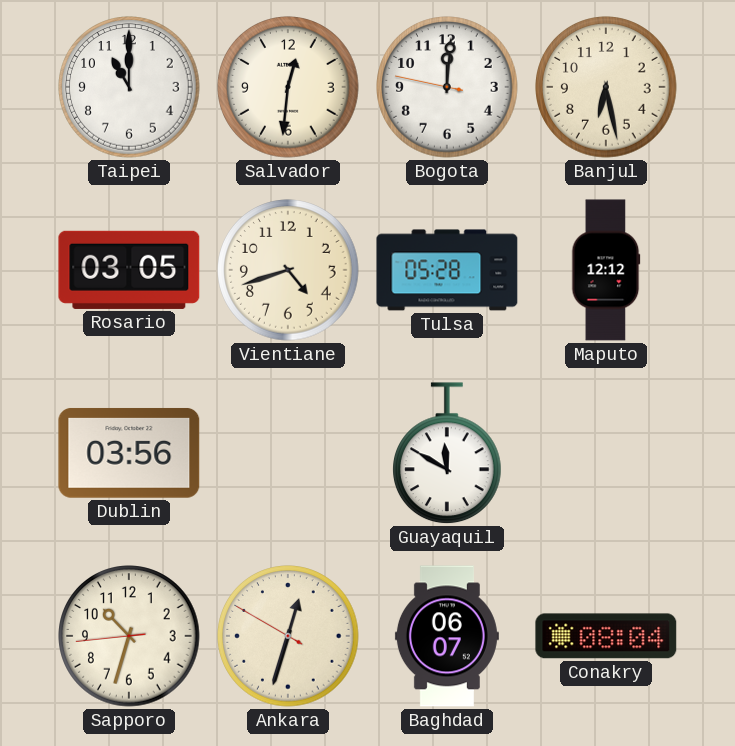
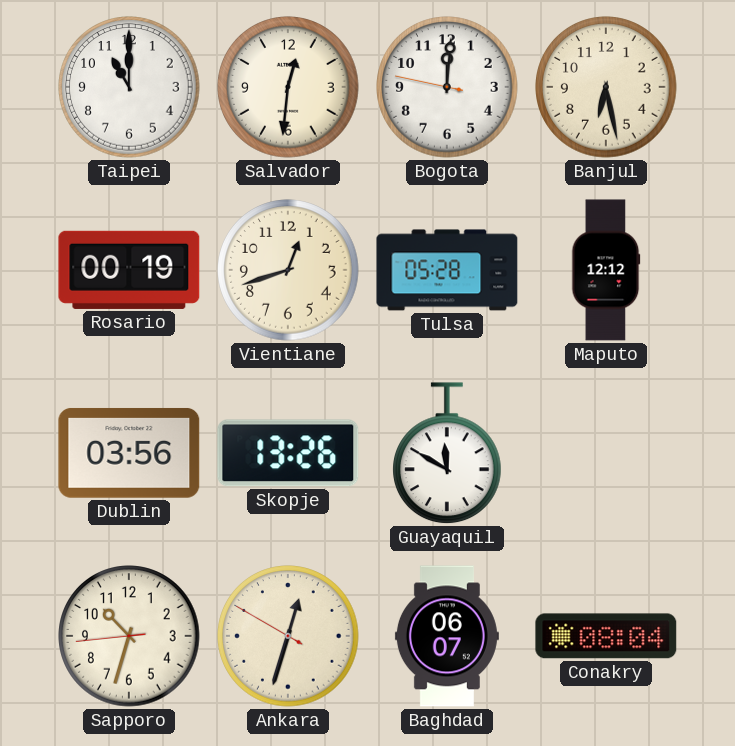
Rosario: 03:05 -> 00:19 (129, 270)
Vientiane: 4:42 -> 12:42 (288, 270)
Skopje: none -> 13:26 (288, 453)
